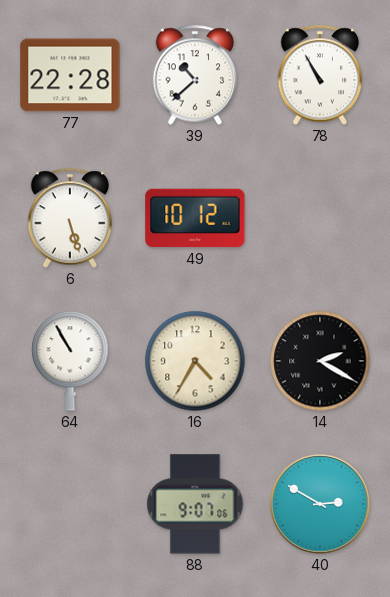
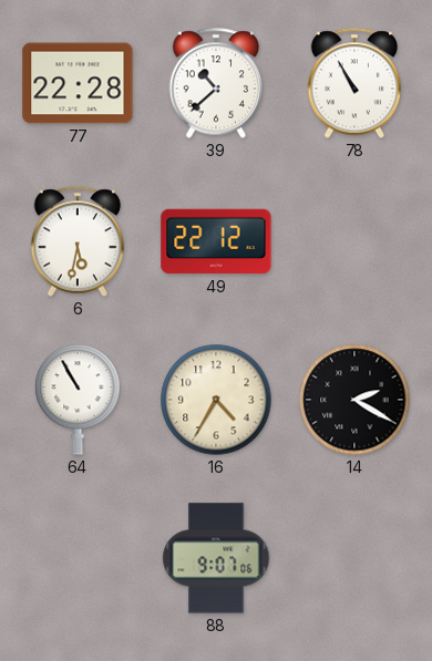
6: 5:27 -> 5:32 (78, 241)
49: 10:12 -> 22:12 (216, 241)
40: 2:50 -> none (320, 504)
